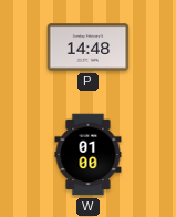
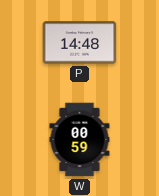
W: 01:00 -> 00:59 (80, 140)
